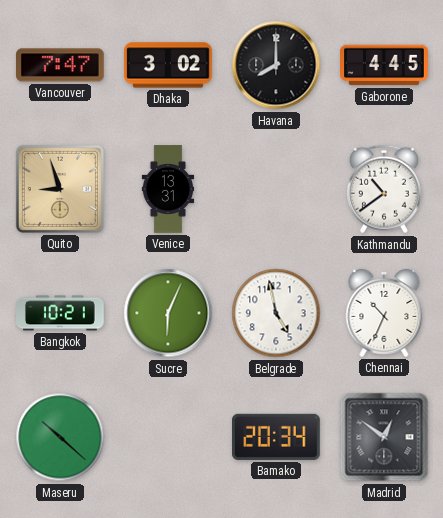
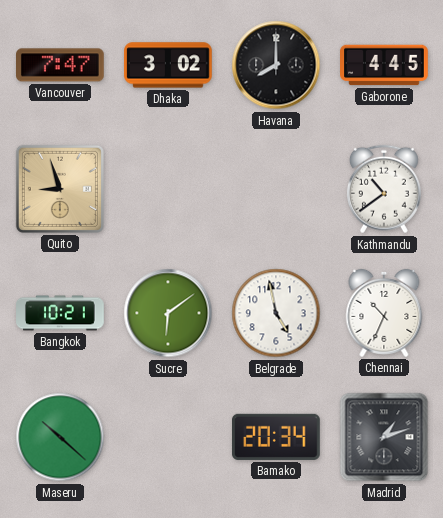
Venice: 13:31 -> none (168, 189)
Sucre: 6:04 -> 6:09 (168, 313)
Madrid: 12:51 -> 1:12 (384, 437)
